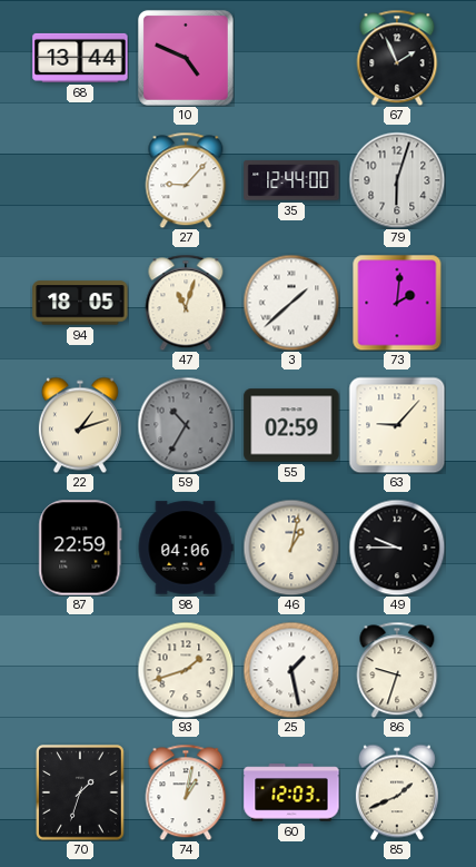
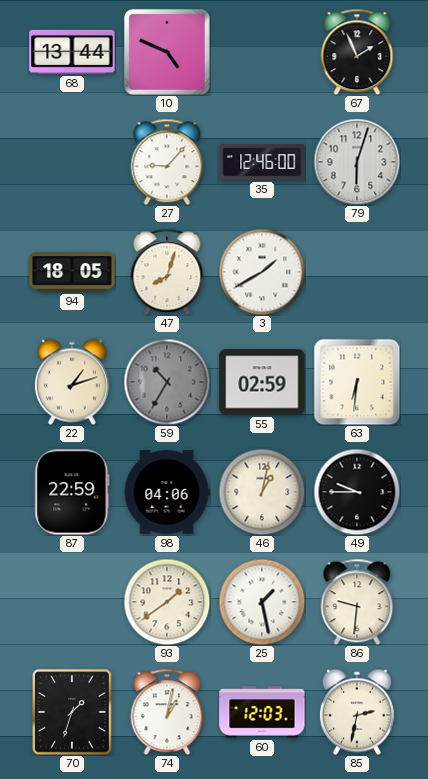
35: 12:44 -> 12:46 (262, 162)
47: 11:03 -> 8:03 (167, 272)
3: 1:38 -> 1:40 (262, 272)
73: 2:01 -> none (397, 303)
63: 9:07 -> 6:31 (357, 382)
93: 1:42 -> 1:39 (167, 602)
86: 9:33 -> 9:31 (357, 602)
85: 1:41 -> 2:32 (357, 712)
